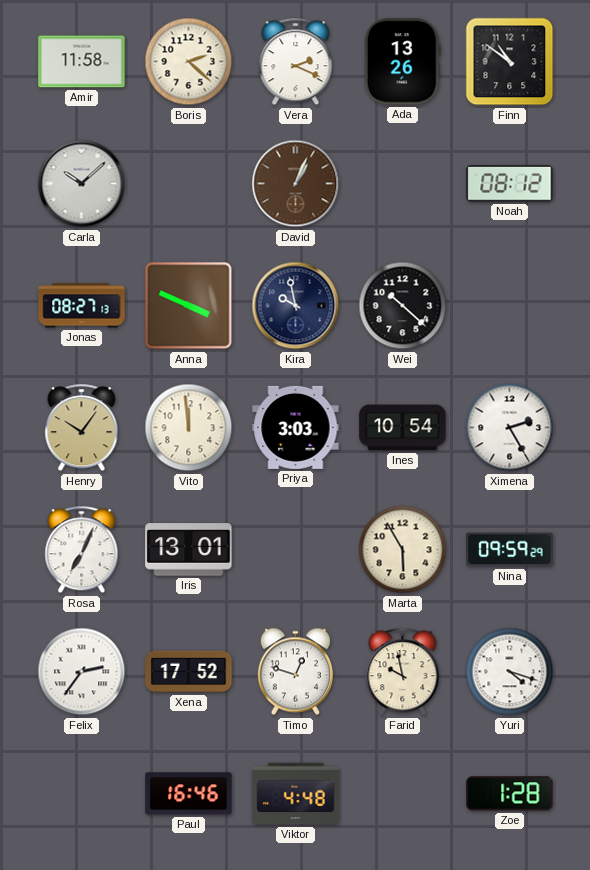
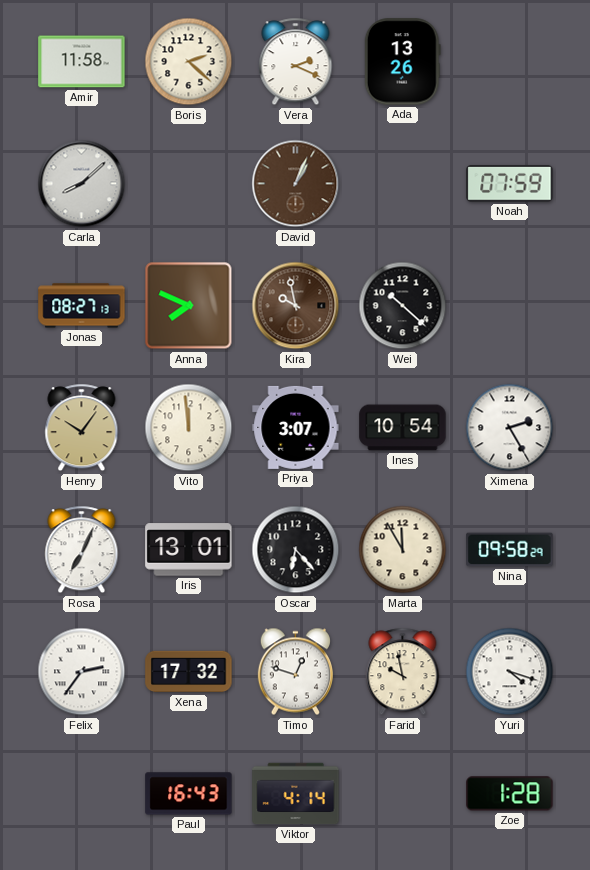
Finn: 10:51 -> none (510, 62)
Carla: 10:08 -> 8:08 (82, 184)
Noah: 08:12 -> 07:59 (510, 184)
Anna: 3:49 -> 7:49 (189, 306)
Kira dial: navy -> brown (296, 306)
Priya: 3:03 -> 3:07 (296, 427)
Oscar: none -> 6:23 (296, 550)
Marta: 5:55 -> 11:55 (403, 550)
Nina: 09:59 -> 09:58 (510, 550)
Xena: 17:52 -> 17:32 (189, 672)
Paul: 16:46 -> 16:43 (189, 794)
Viktor: 4:48 -> 4:14 (296, 794)
